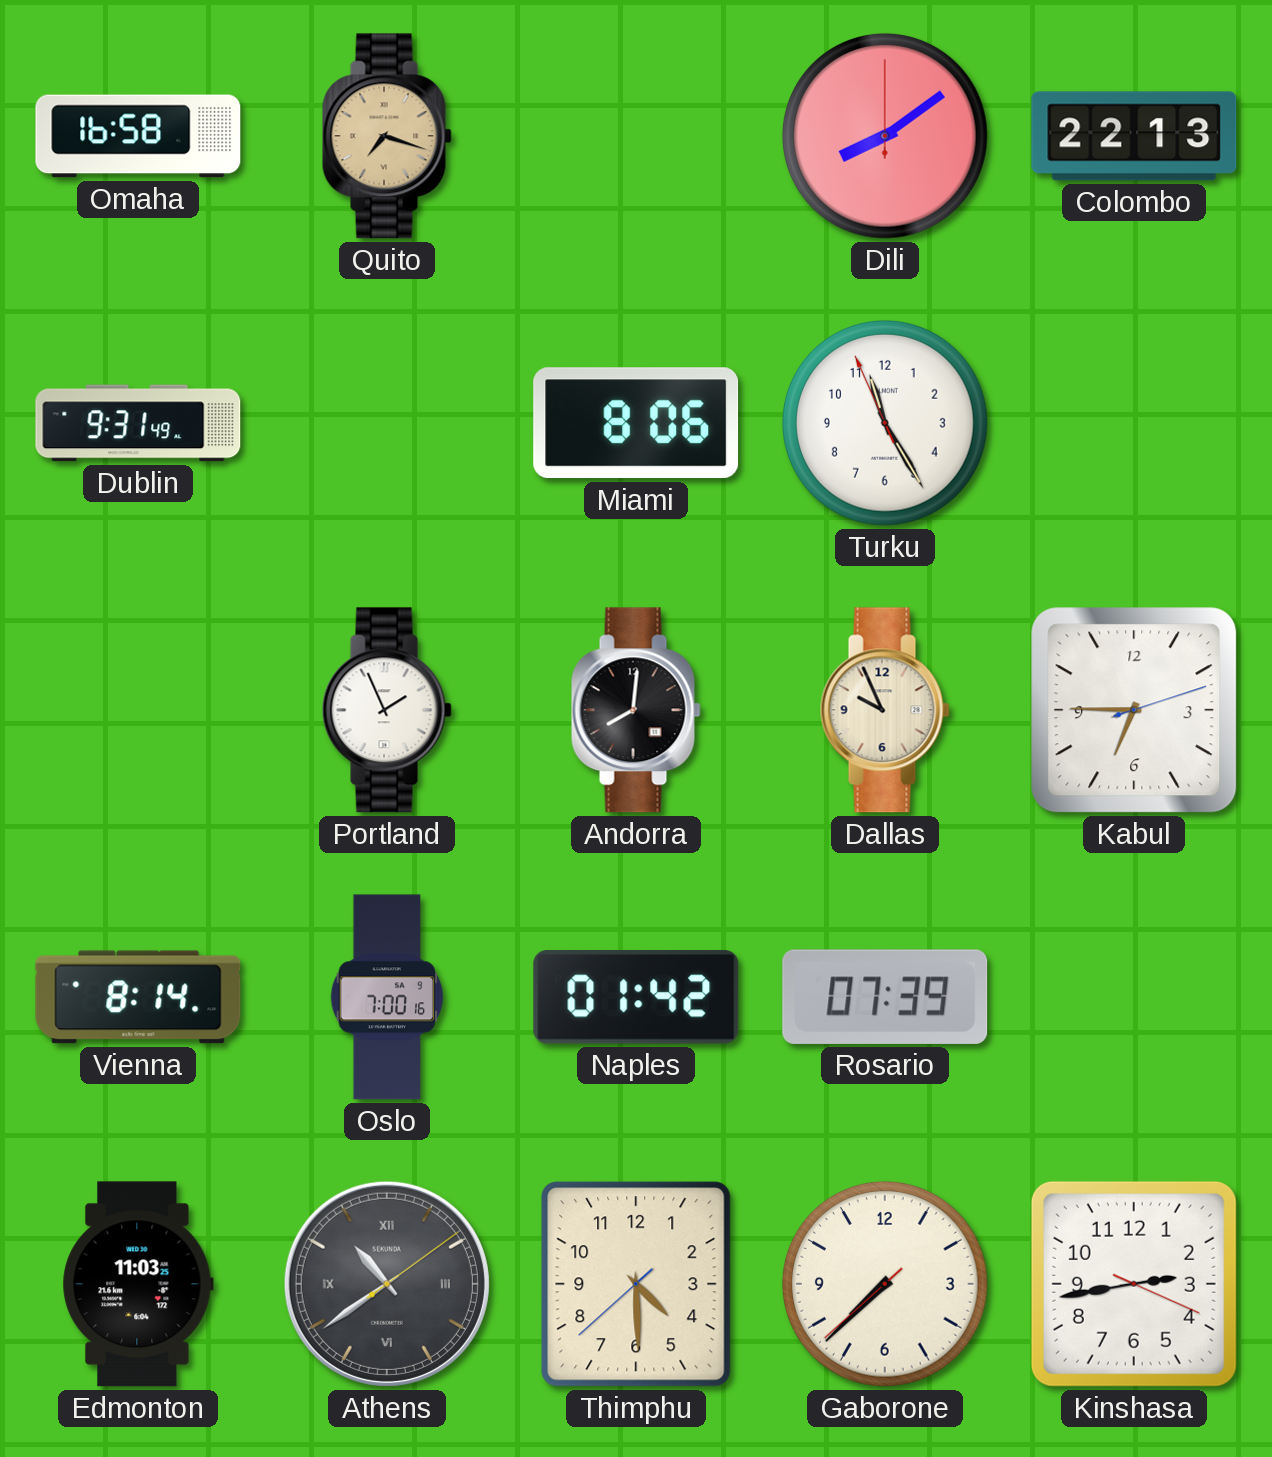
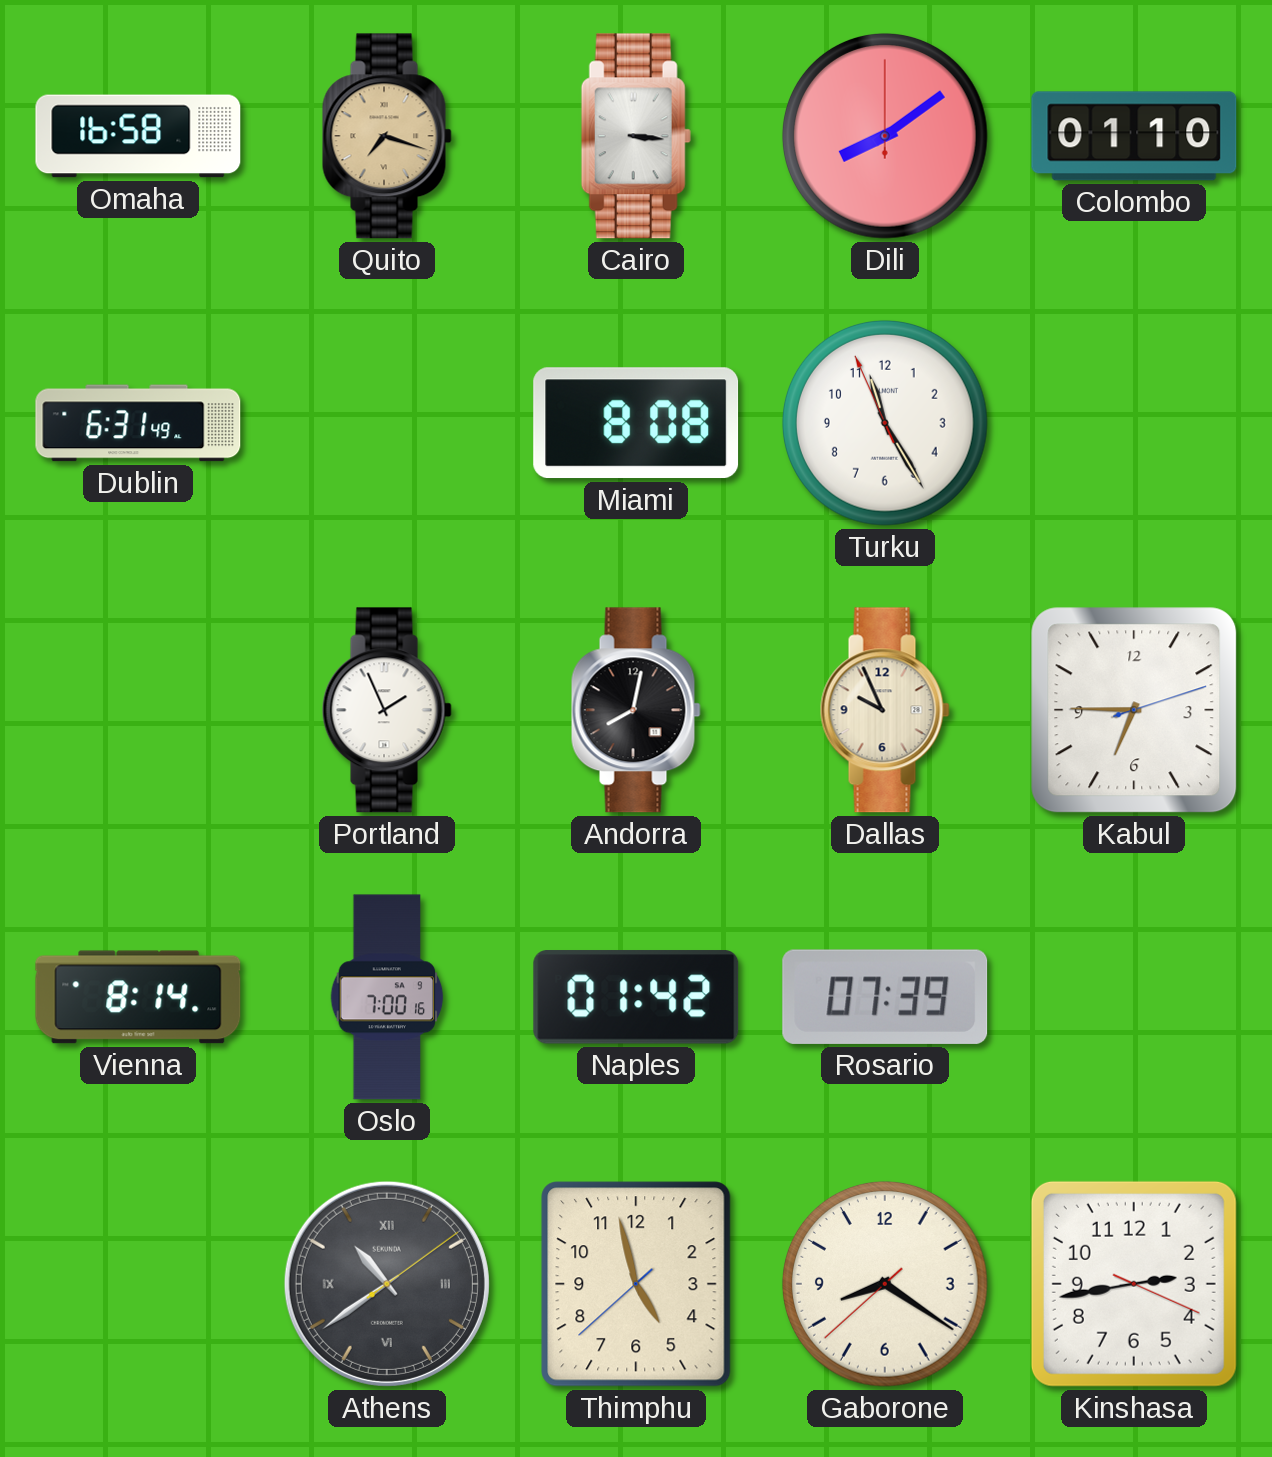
Cairo: none -> 3:16 (636, 136)
Colombo: 22:13 -> 01:10 (1134, 136)
Dublin: 9:31 -> 6:31 (138, 423)
Miami: 8:06 -> 8:08 (636, 423)
Andorra: 8:01 -> 8:02 (636, 710)
Edmonton: 11:03 -> none (138, 1284)
Thimphu: 4:29 -> 4:57 (636, 1284)
Gaborone: 7:37 -> 8:20 (885, 1284)
